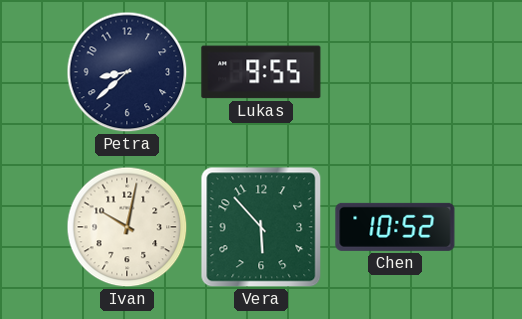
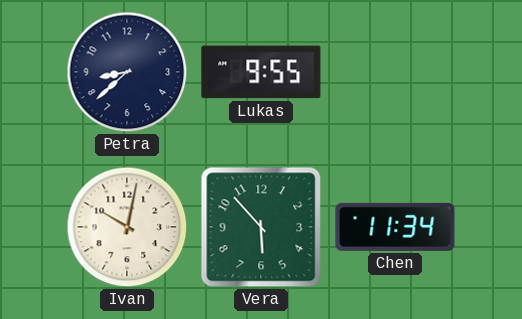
Chen: 10:52 -> 11:34 (395, 227)
